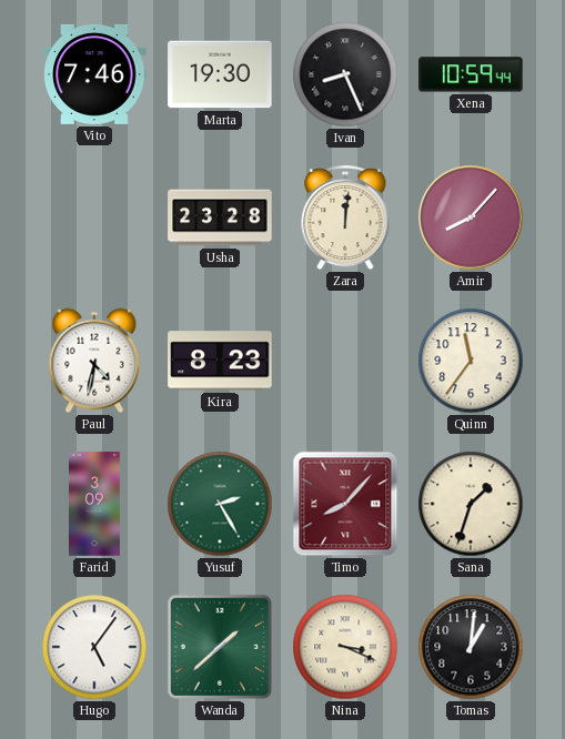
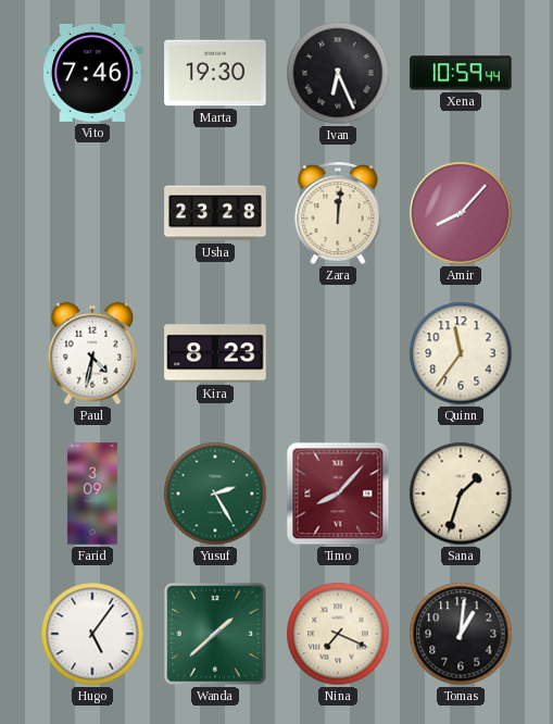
Ivan: 8:26 -> 6:26 (338, 73)
Nina: 3:19 -> 7:19 (338, 634)
